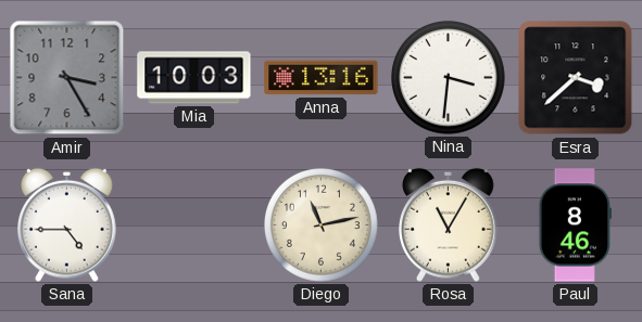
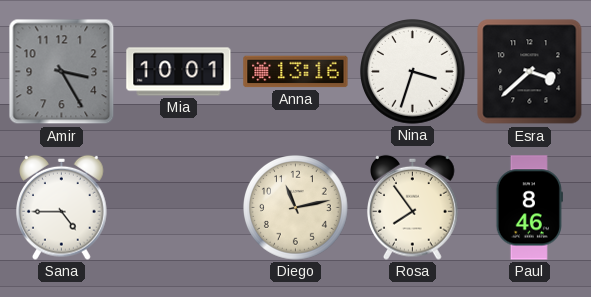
Mia: 10:03 -> 10:01 (179, 72)
Nina: 3:31 -> 3:33 (413, 72)
Rosa: 11:05 -> 7:54 (413, 207)
